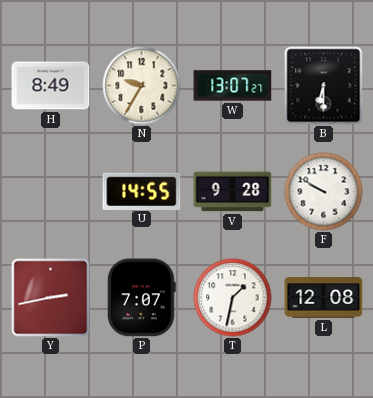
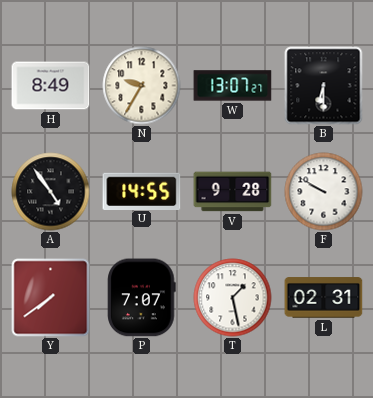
A: none -> 4:54 (51, 192)
Y: 2:43 -> 7:39 (51, 298)
T: 1:32 -> 1:28 (233, 298)
L: 12:08 -> 02:31 (324, 298)
